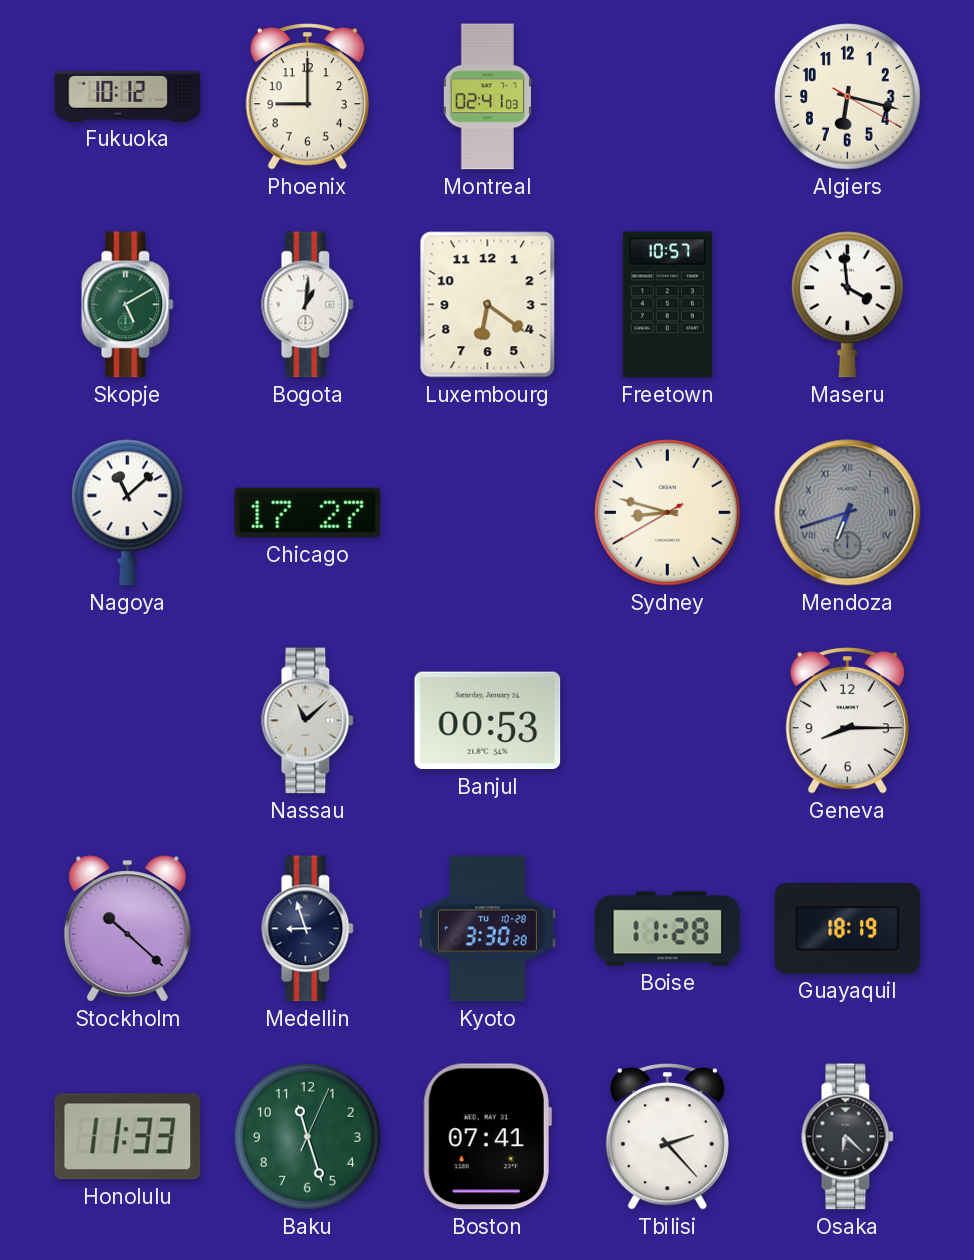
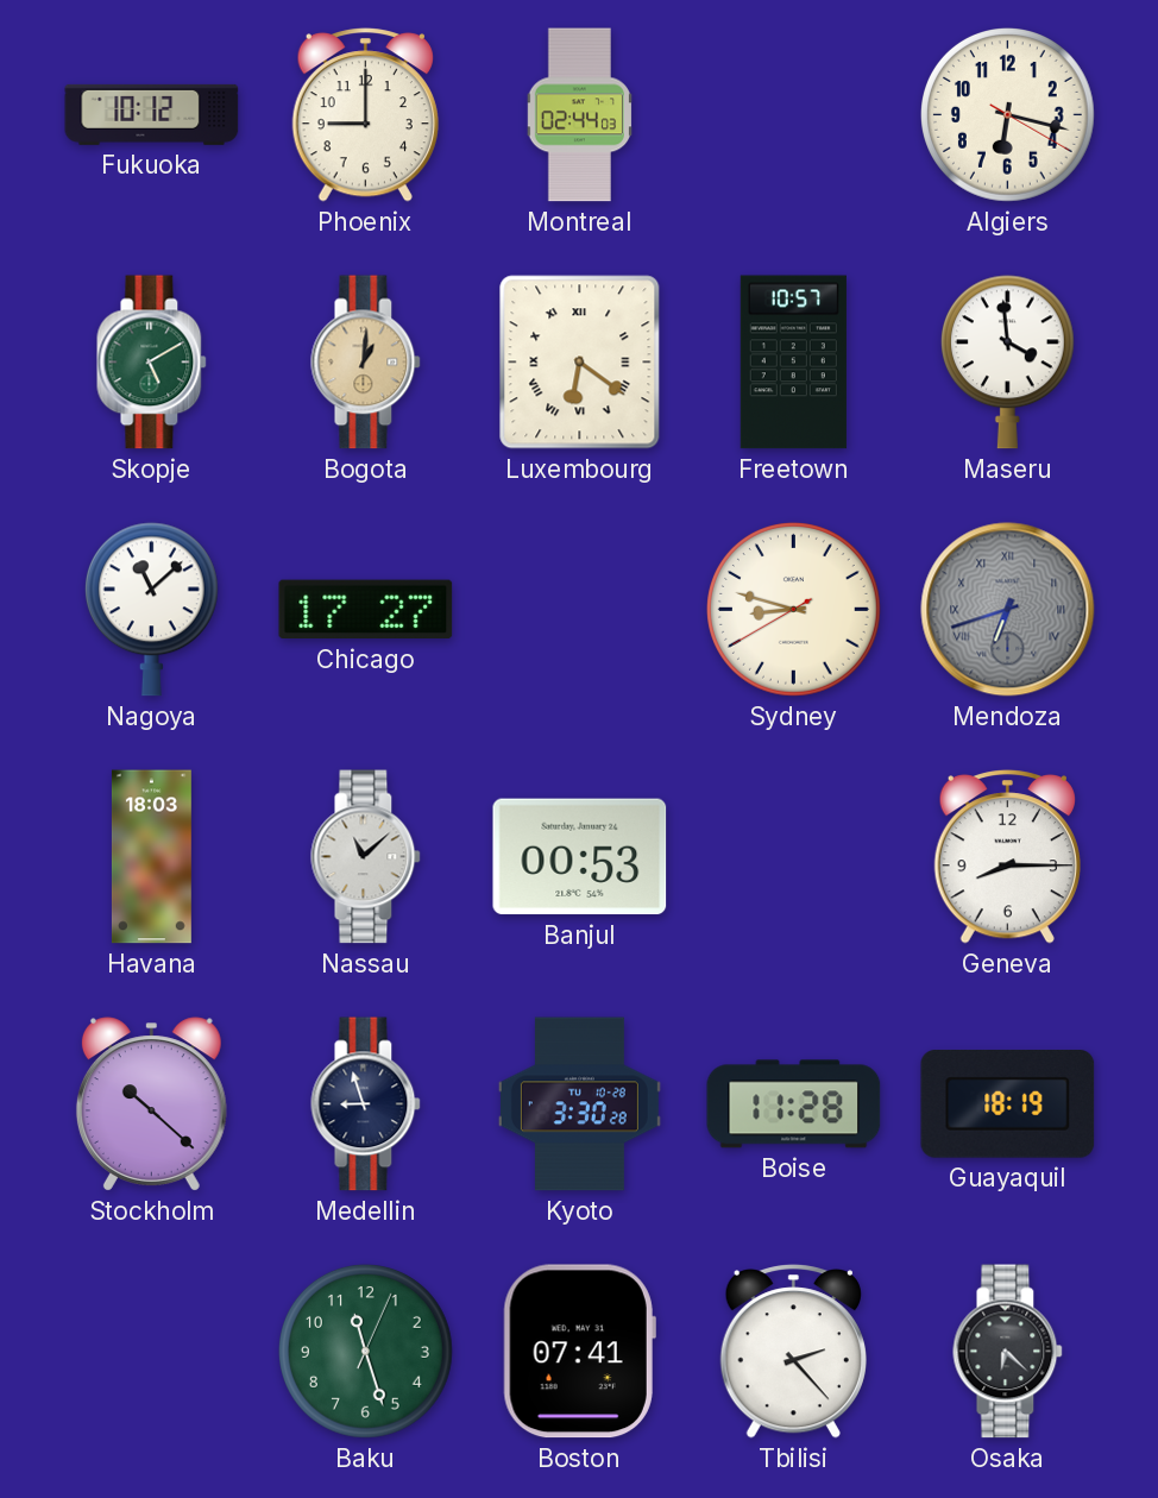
Montreal: 02:41 -> 02:44 (579, 115)
Bogota dial: white -> champagne (366, 363)
Luxembourg numerals: Arabic -> Roman (580, 363)
Havana: none -> 18:03 (151, 857)
Honolulu: 11:33 -> none (128, 1137)
